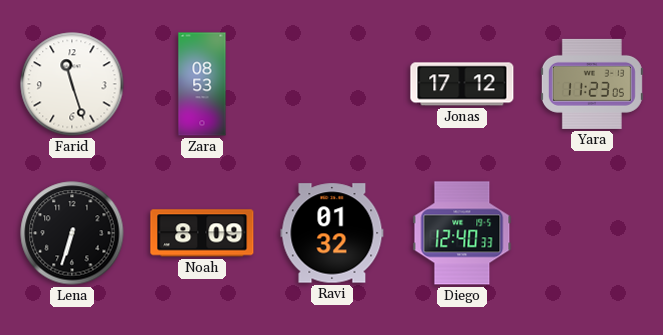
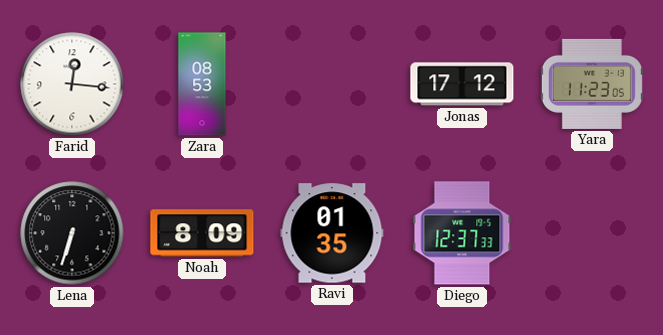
Farid: 11:27 -> 12:16 (72, 84)
Ravi: 01:32 -> 01:35 (332, 233)
Diego: 12:40 -> 12:37 (462, 233)
